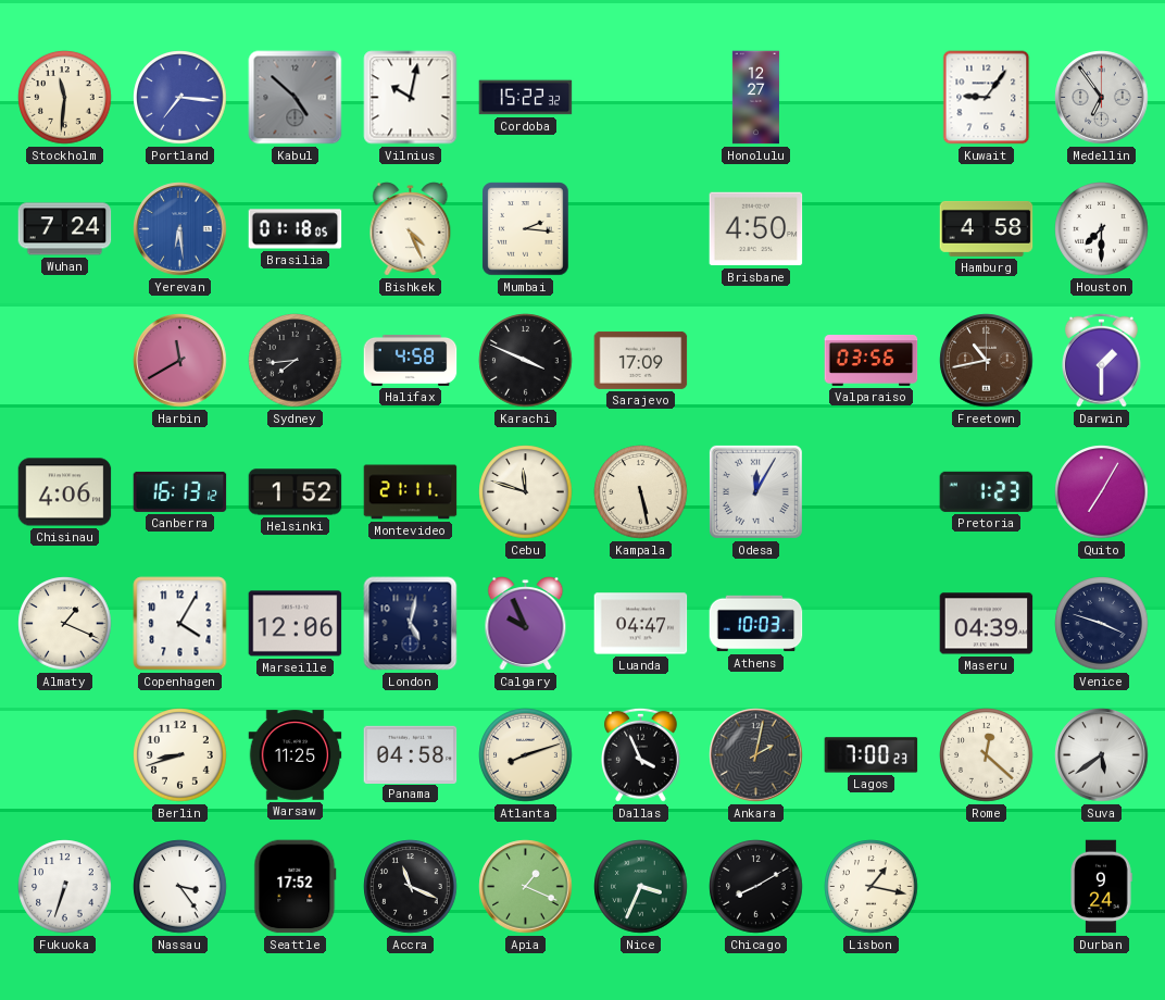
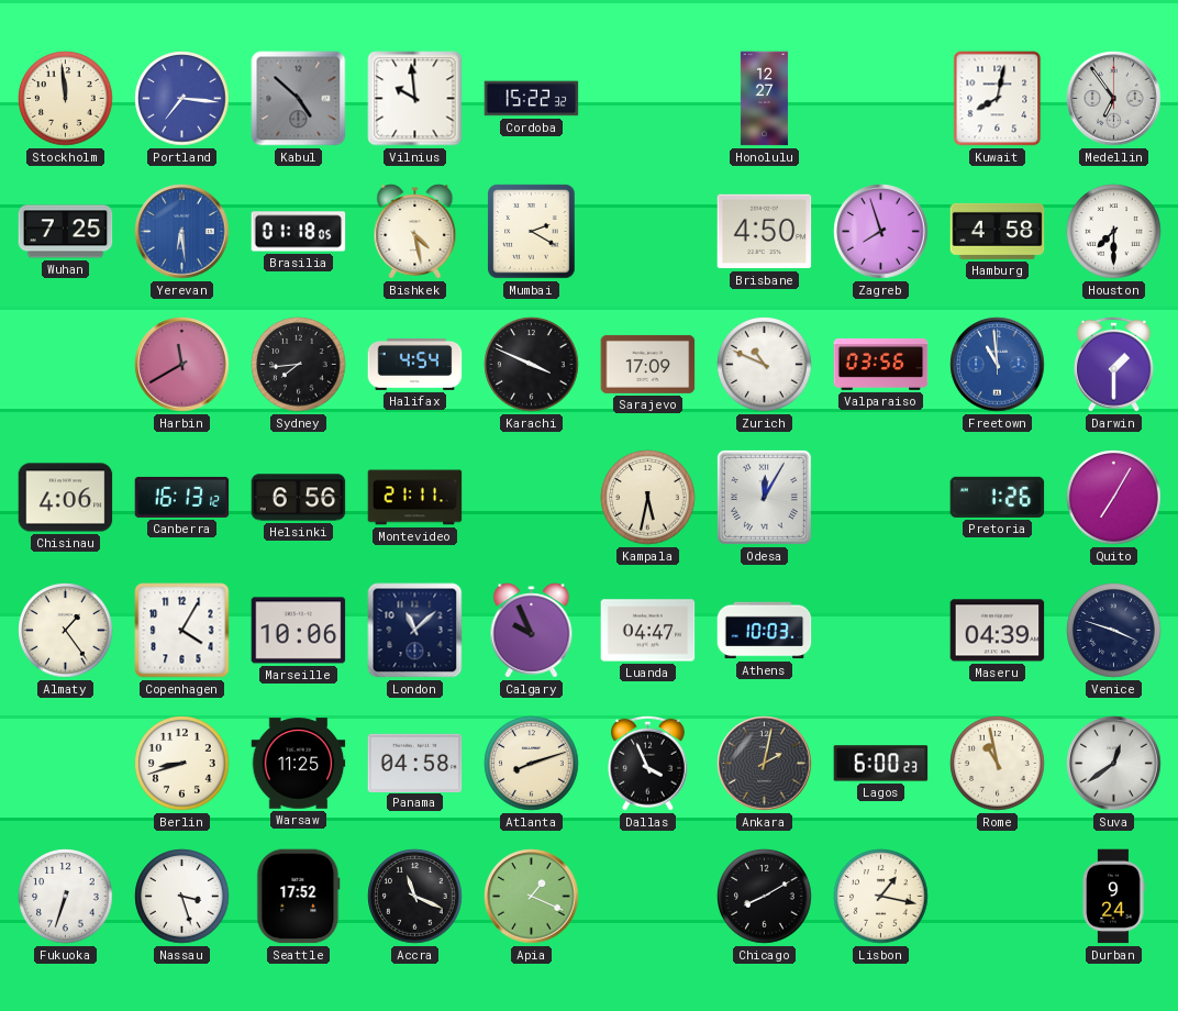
Stockholm: 11:31 -> 11:59 (66, 99)
Vilnius: 10:02 -> 9:59 (415, 99)
Kuwait: 9:06 -> 8:02 (998, 99)
Wuhan: 7:24 -> 7:25 (66, 232)
Bishkek: 4:26 -> 4:28 (415, 232)
Mumbai: 2:16 -> 2:20 (532, 232)
Zagreb: none -> 7:57 (881, 232)
Halifax: 4:58 -> 4:54 (415, 364)
Zurich: none -> 10:49 (765, 365)
Freetown: 10:43 -> 10:59 (998, 365)
Freetown dial: brown -> blue (998, 365)
Helsinki: 1:52 -> 6:56 (299, 498)
Cebu: 11:48 -> none (526, 492)
Kampala: 5:28 -> 5:32 (648, 498)
Pretoria: 1:23 -> 1:26 (998, 497)
Almaty: 1:19 -> 1:24 (66, 631)
Marseille: 12:06 -> 10:06 (299, 631)
London: 5:02 -> 11:08 (415, 631)
Lagos: 7:00 -> 6:00 (881, 764)
Rome: 12:22 -> 10:58 (998, 764)
Suva: 5:39 -> 12:39 (1114, 764)
Nassau: 3:24 -> 3:27 (182, 897)
Nice: 3:34 -> none (641, 887)
